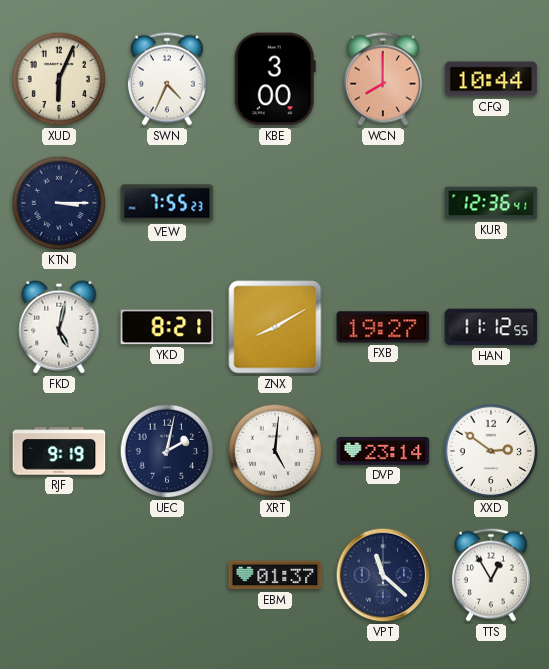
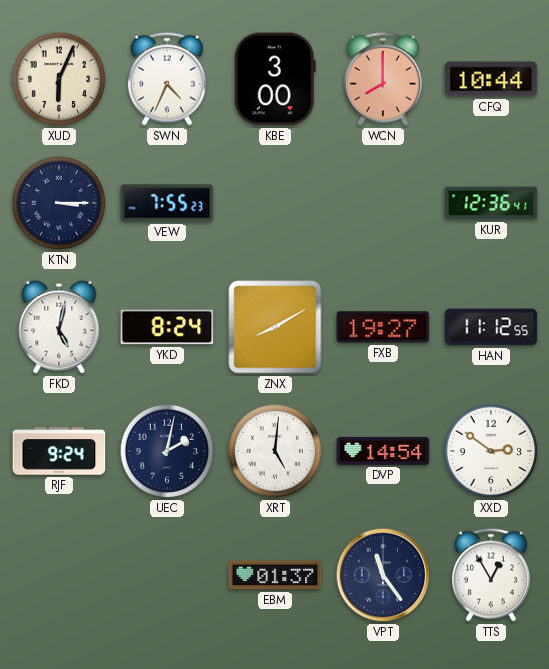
YKD: 8:21 -> 8:24 (167, 327)
RJF: 9:19 -> 9:24 (59, 451)
DVP: 23:14 -> 14:54 (383, 451)
VPT: 11:22 -> 11:24 (383, 575)
